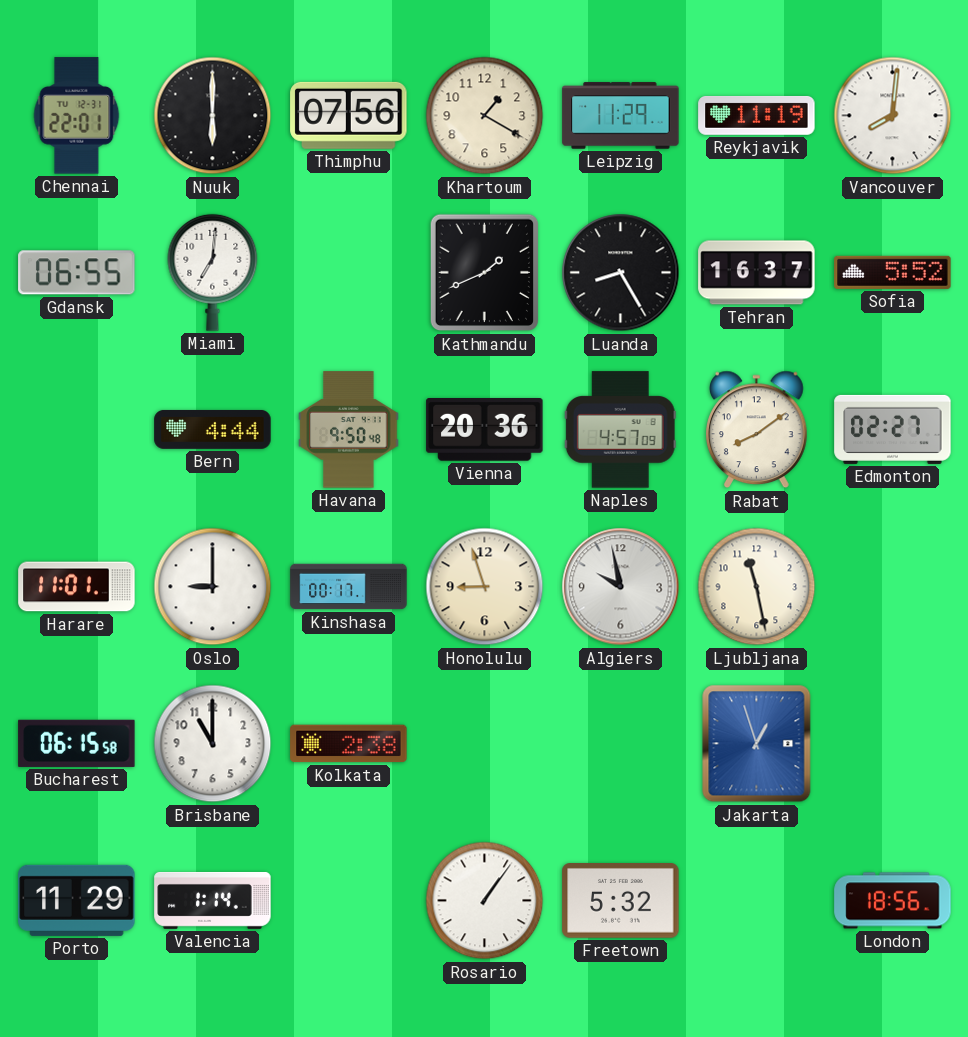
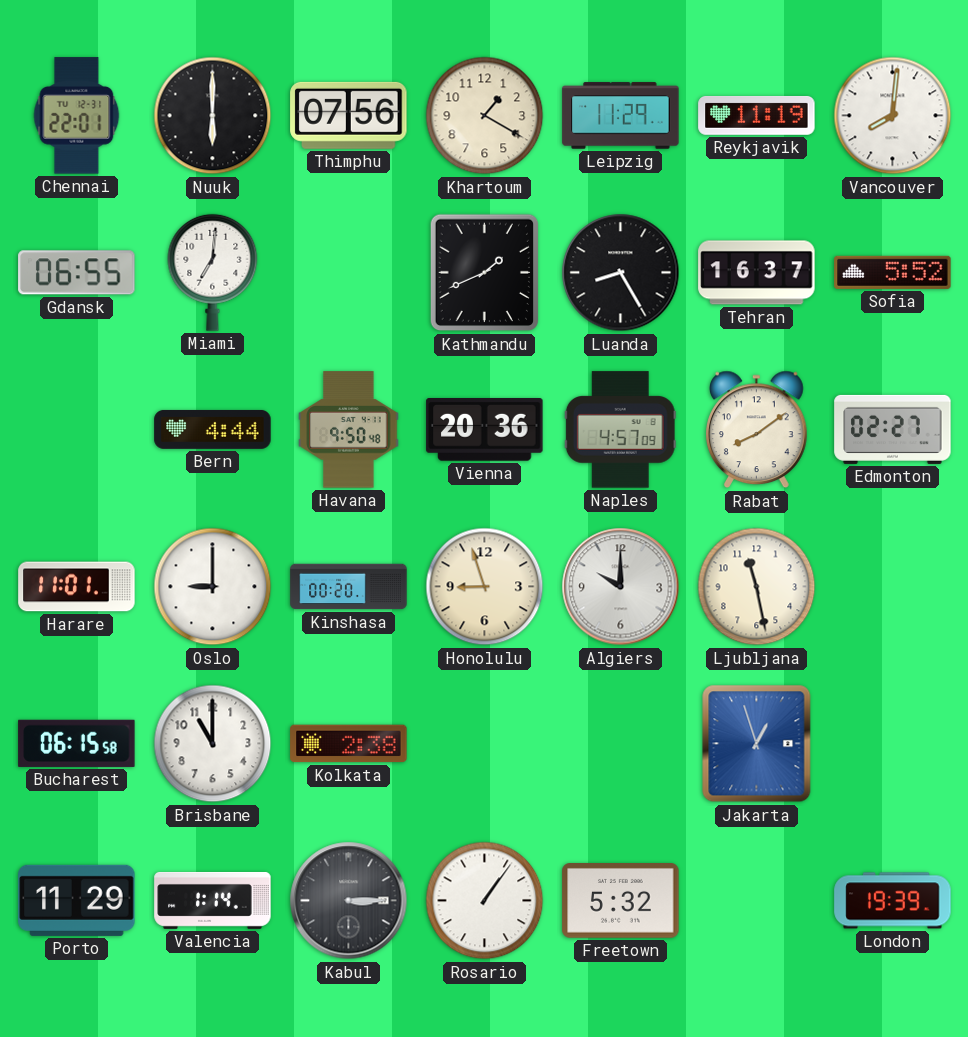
Kinshasa: 00:17 -> 00:20 (349, 587)
Algiers: 9:58 -> 10:00 (621, 587)
Kabul: none -> 3:15 (349, 901)
London: 18:56 -> 19:39 (893, 901)
